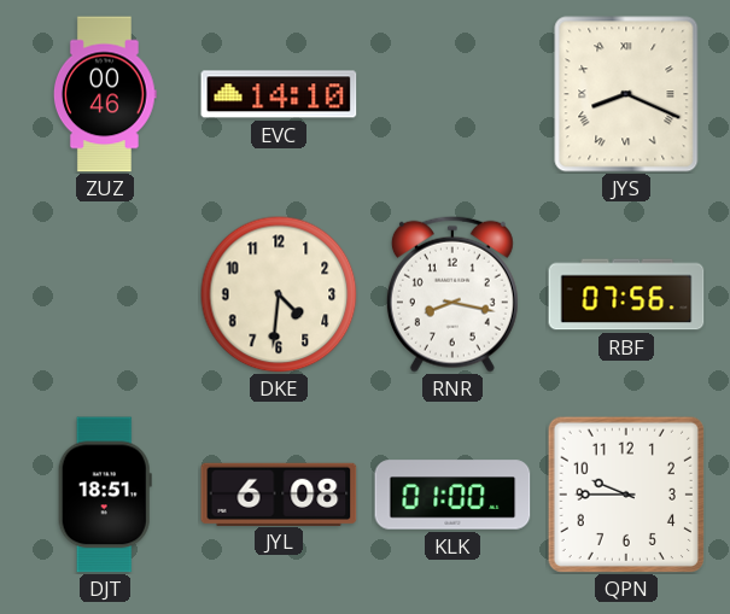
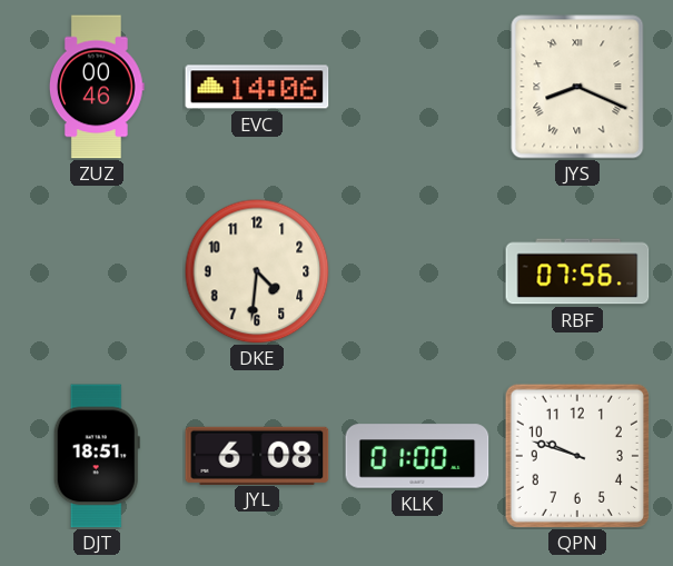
EVC: 14:10 -> 14:06 (257, 87)
RNR: 8:17 -> none (452, 294)
QPN: 9:45 -> 9:48 (577, 456)
